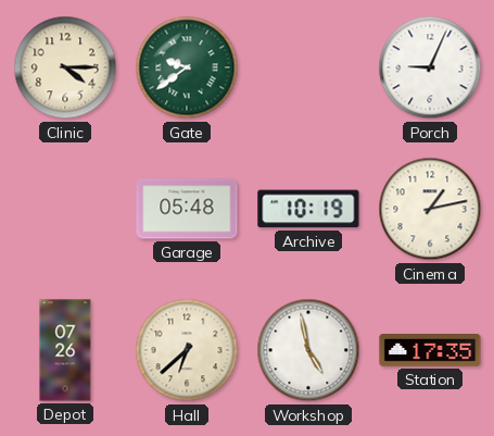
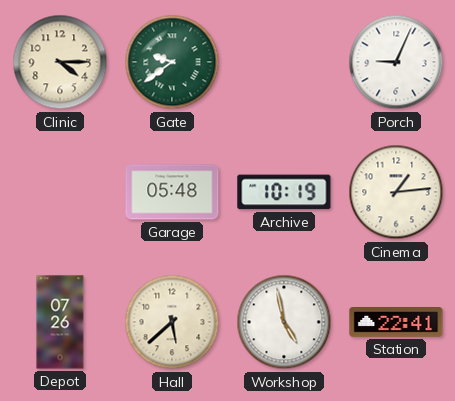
Cinema: 1:13 -> 1:14 (396, 192)
Hall: 6:38 -> 5:38 (172, 322)
Station: 17:35 -> 22:41 (396, 323)
